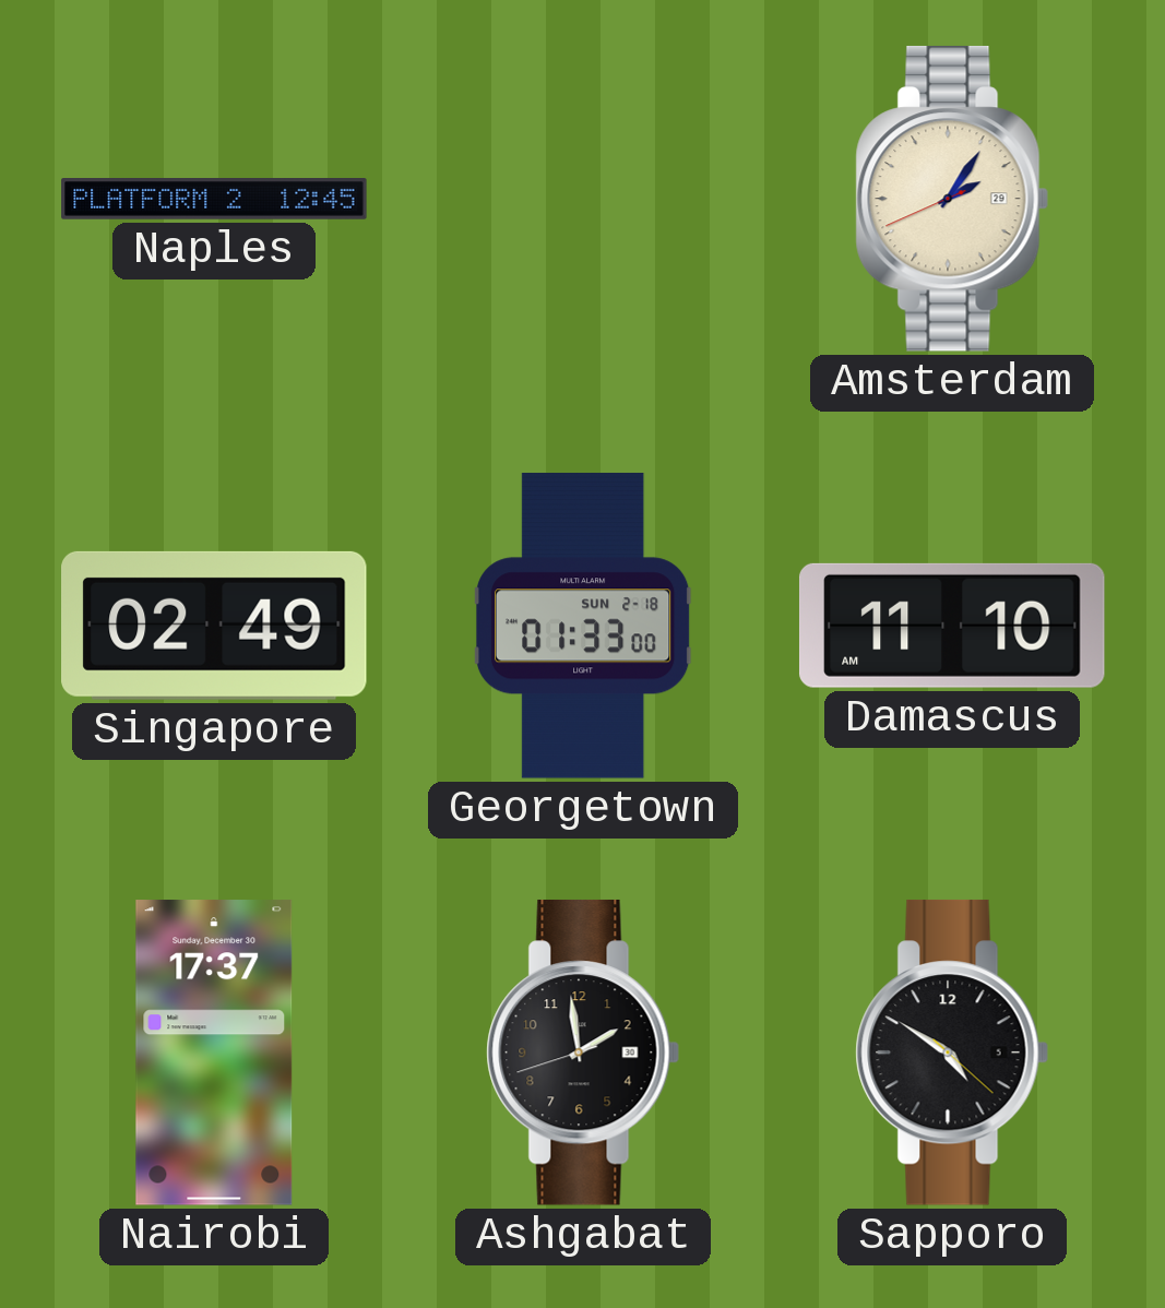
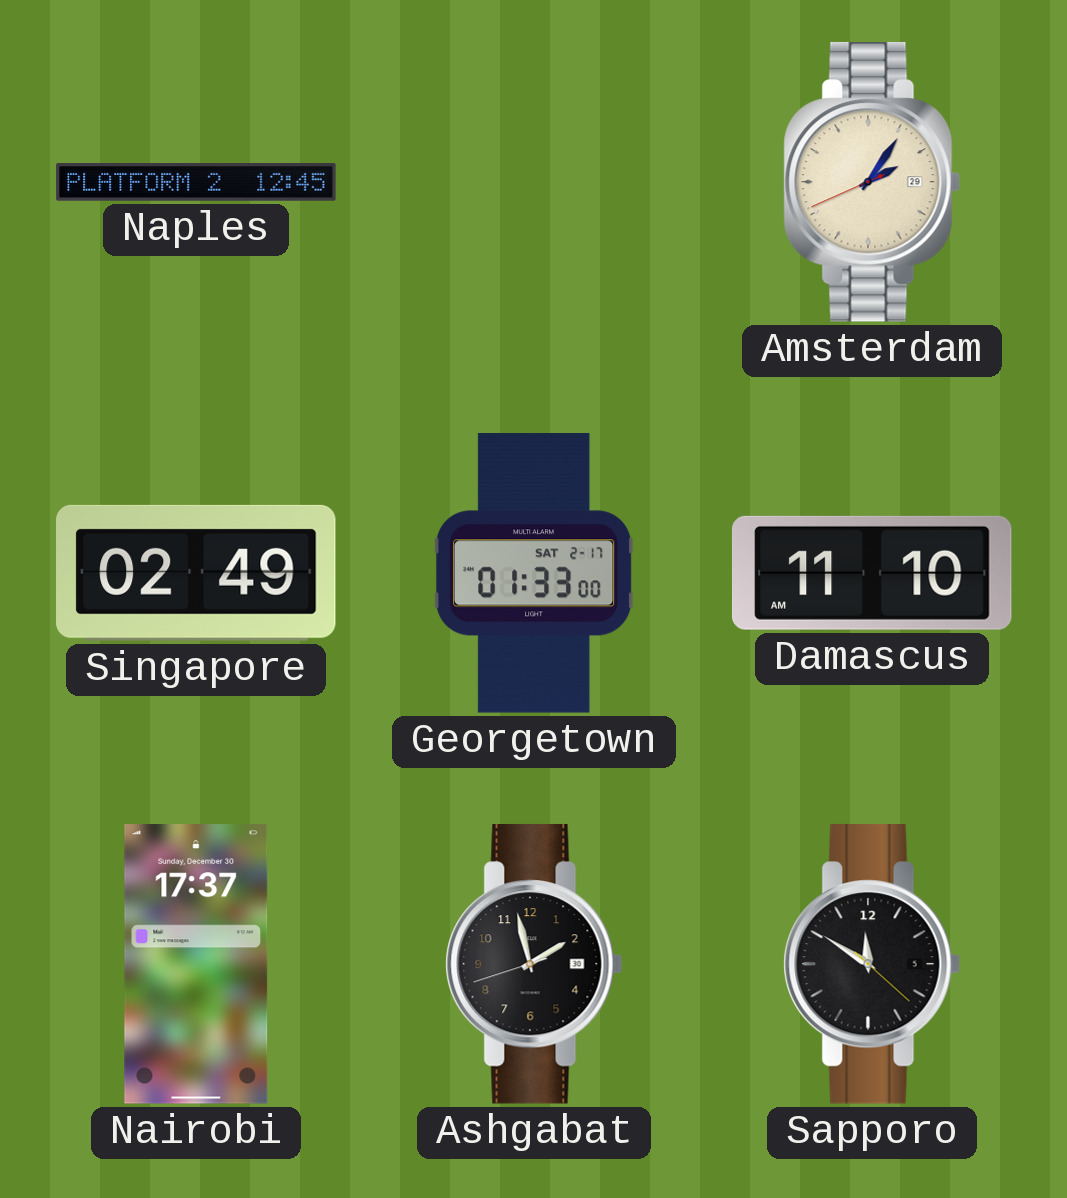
Georgetown date: SUN 2-18 -> SAT 2-17 (534, 573)
Ashgabat: 1:58 -> 1:57 (534, 964)
Sapporo: 4:50 -> 11:50 (872, 964)
